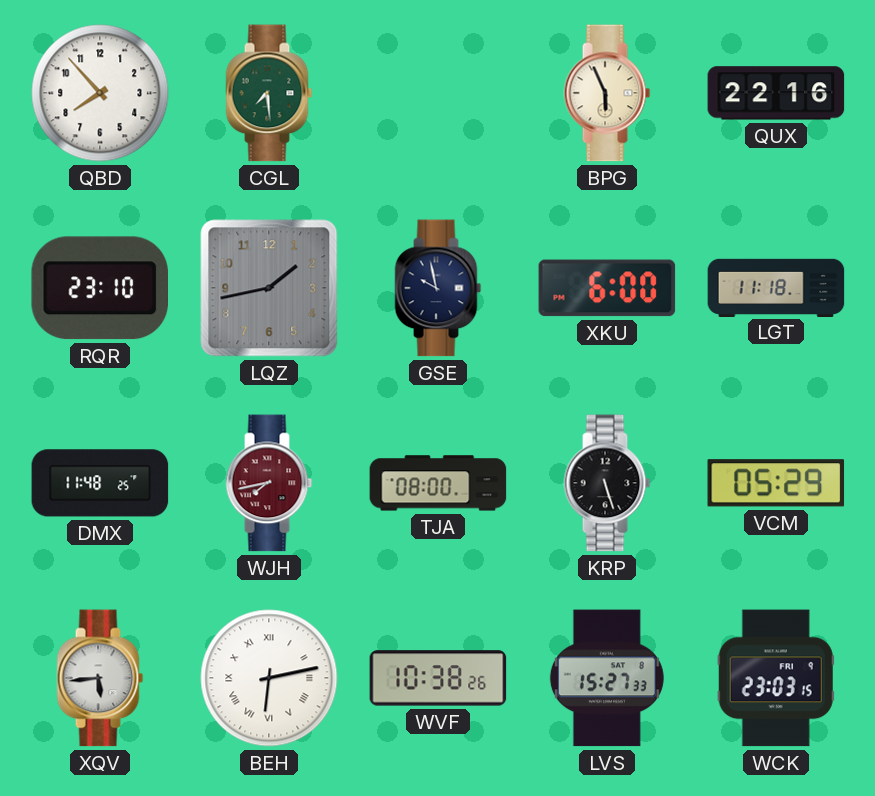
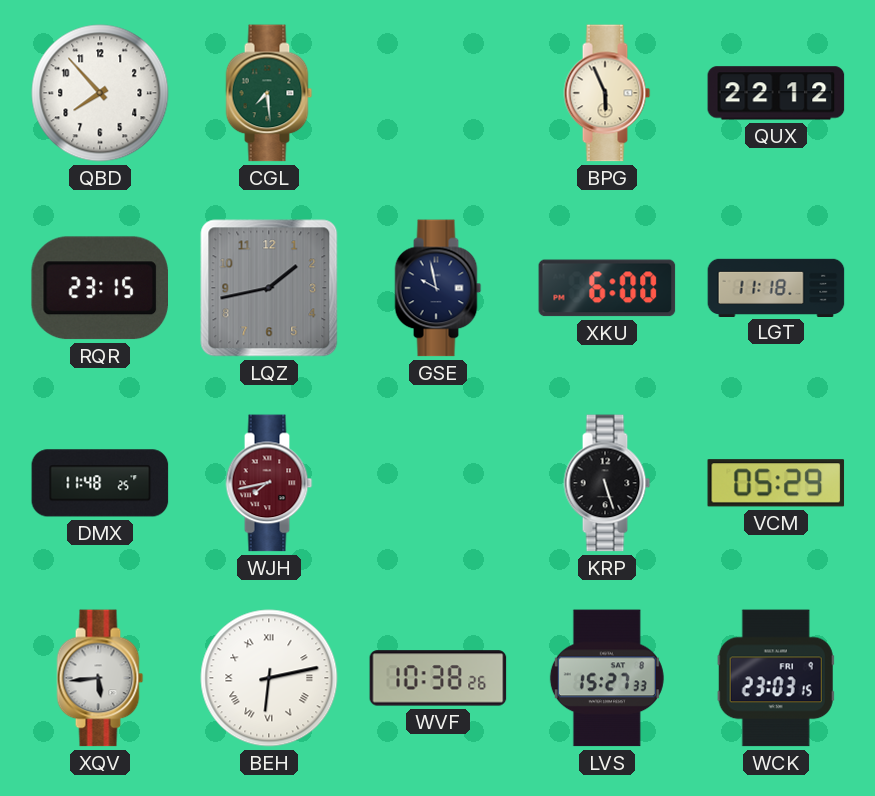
QUX: 22:16 -> 22:12 (776, 93)
RQR: 23:10 -> 23:15 (99, 288)
TJA: 08:00 -> none (438, 483)
